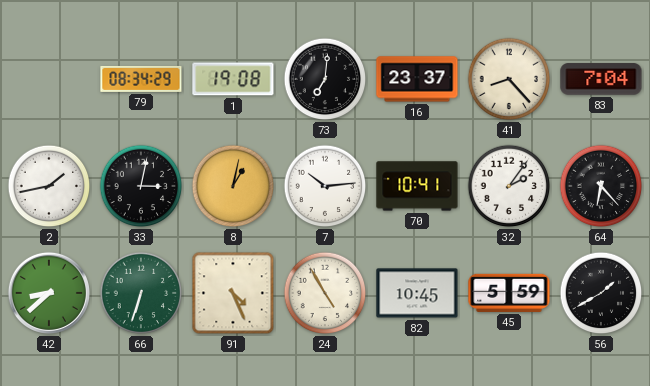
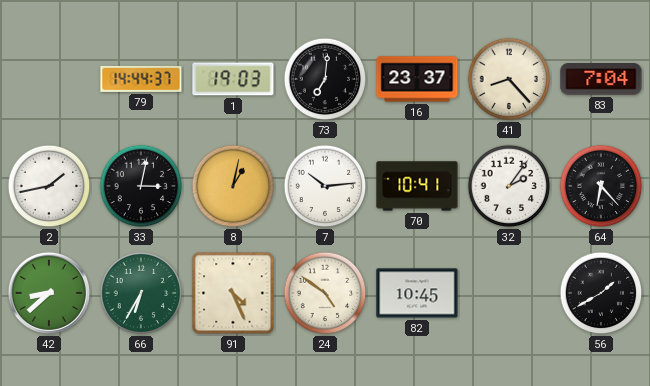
79: 08:34 -> 14:44 (141, 79)
1: 19:08 -> 19:03 (233, 79)
66: 6:33 -> 6:35 (141, 293)
24: 4:55 -> 4:51 (325, 293)
45: 5:59 -> none (509, 293)
